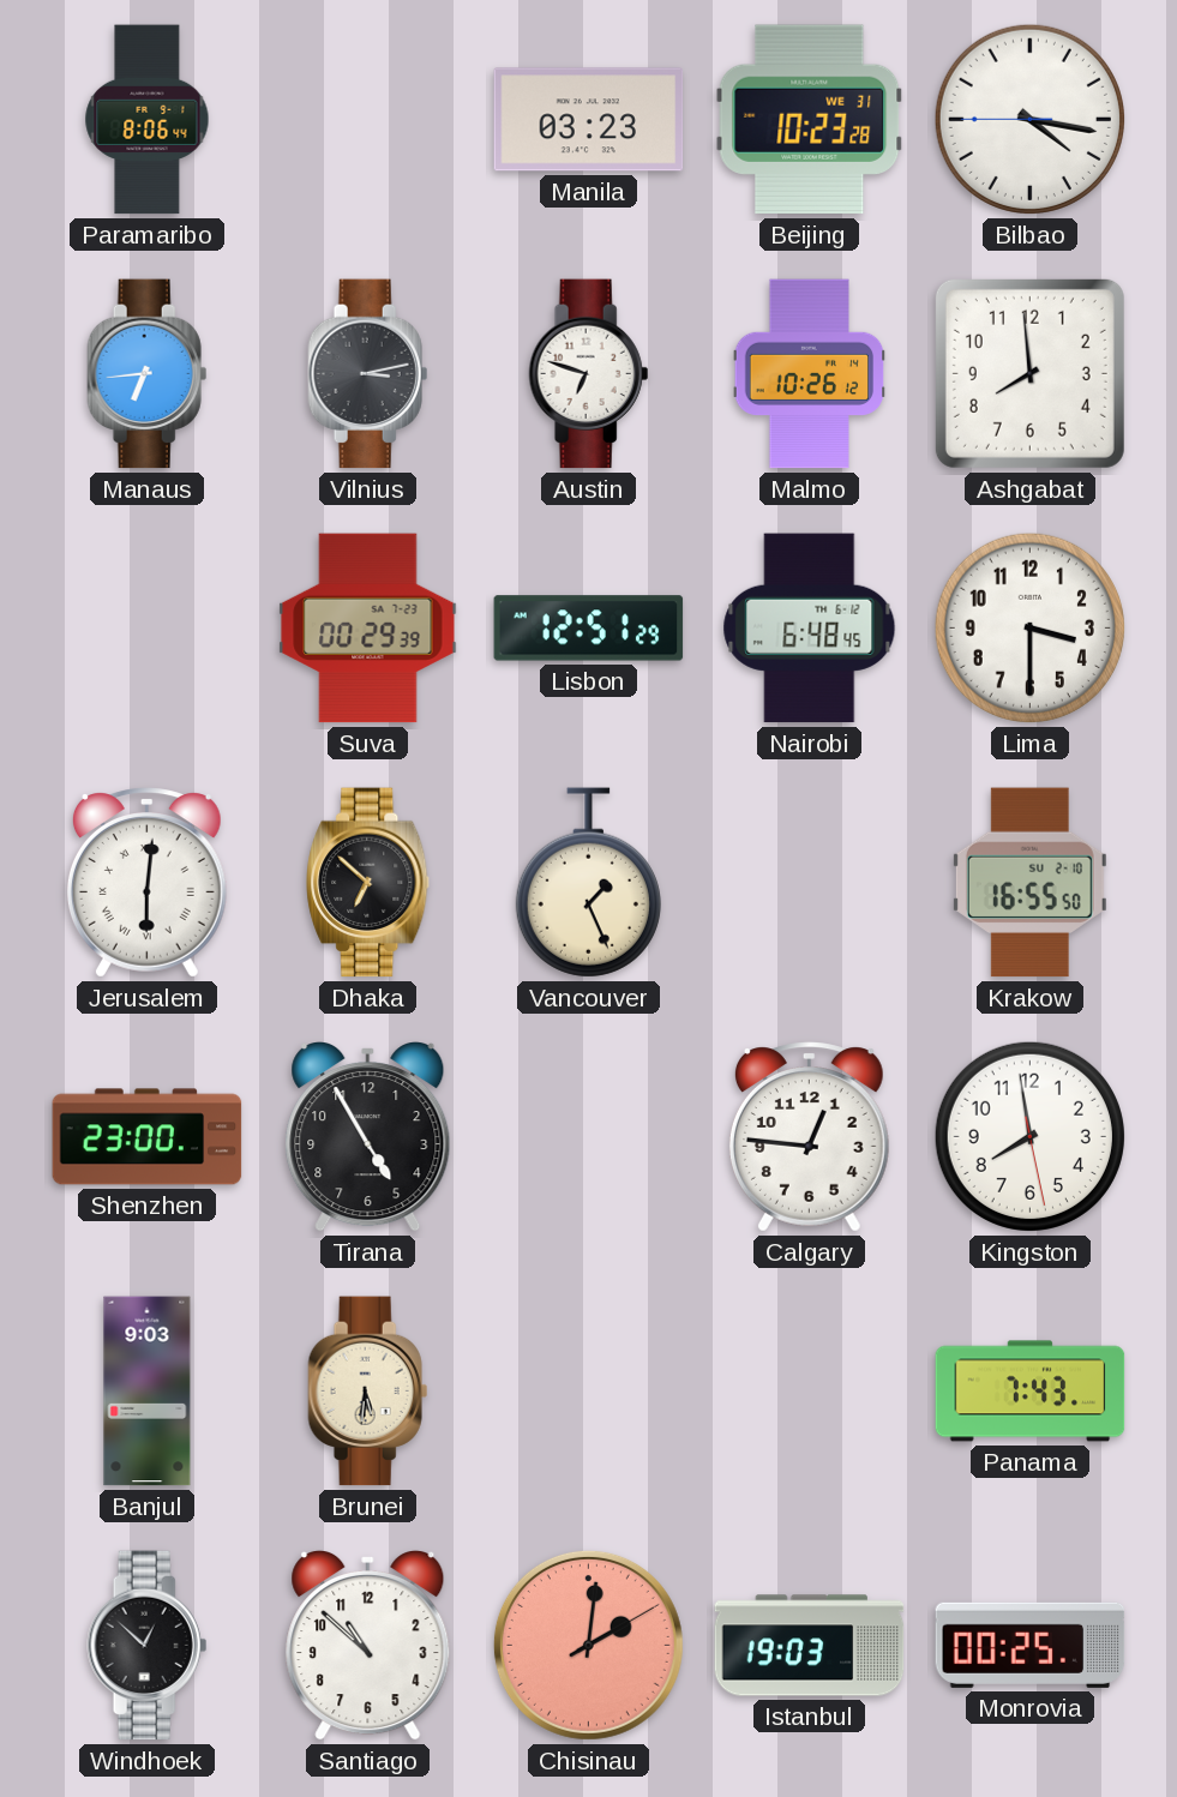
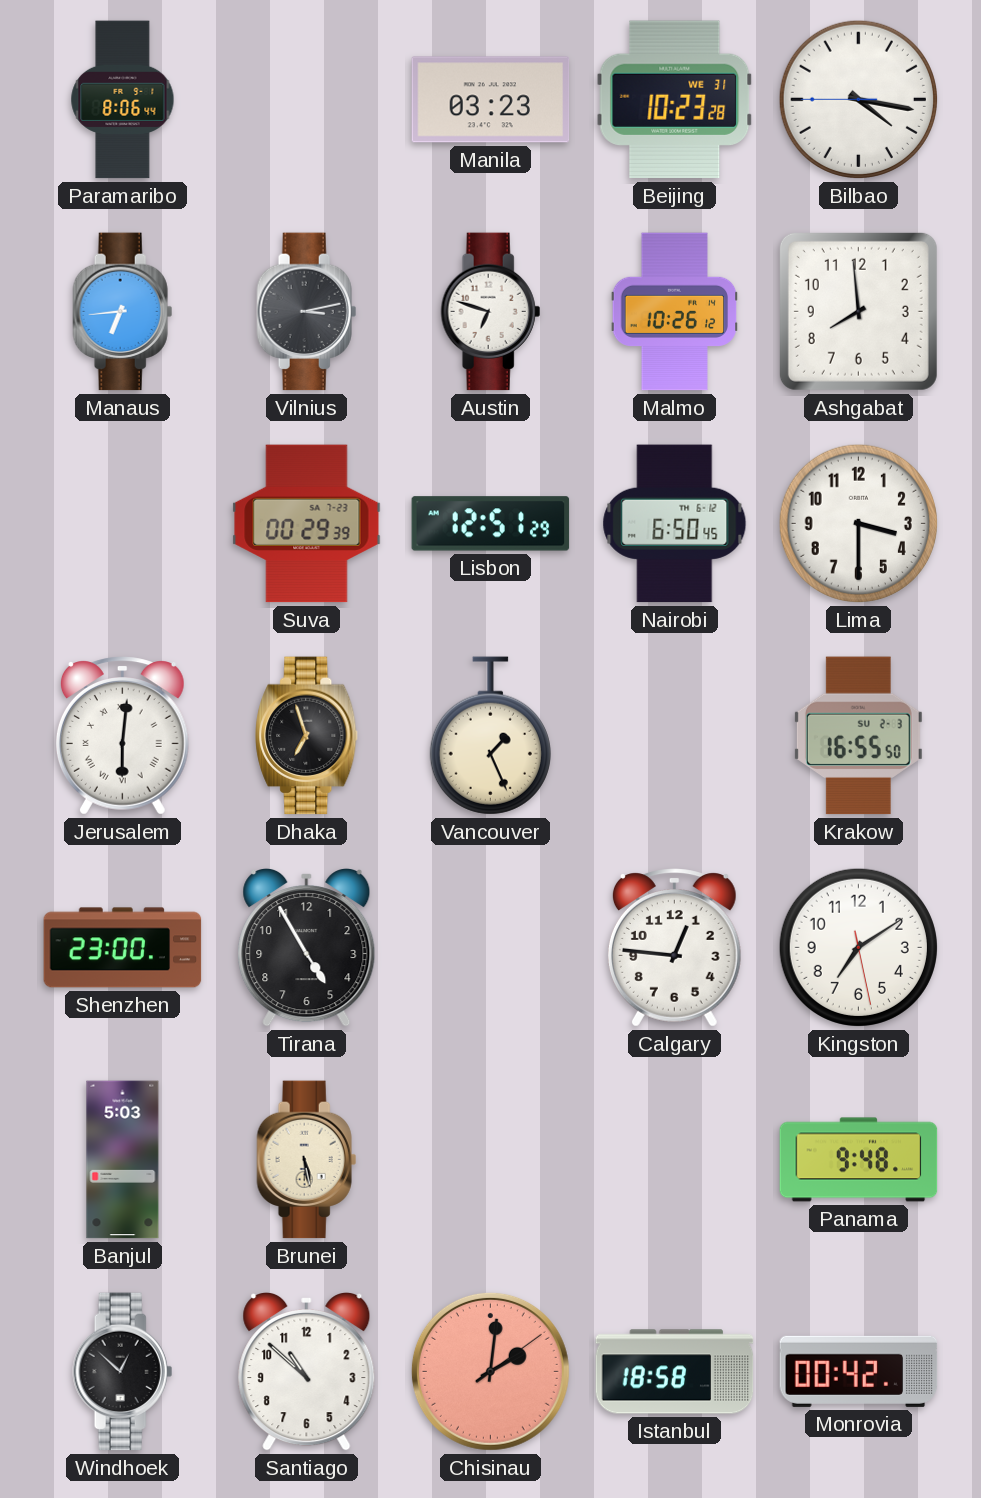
Nairobi: 6:48 -> 6:50 (675, 524)
Dhaka: 6:52 -> 6:57 (307, 736)
Krakow date: SU 2-10 -> SU 2-3 (858, 736)
Kingston: 7:58 -> 7:09 (858, 947)
Banjul: 9:03 -> 5:03 (123, 1160)
Brunei: 5:31 -> 5:28 (307, 1160)
Panama: 7:43 -> 9:48 (859, 1160)
Chisinau: 2:01:10 -> 2:01:09 (490, 1371)
Istanbul: 19:03 -> 18:58 (675, 1372)
Monrovia: 00:25 -> 00:42 (859, 1371)
